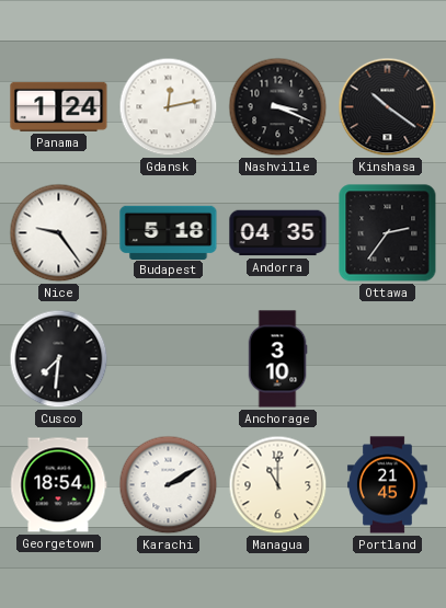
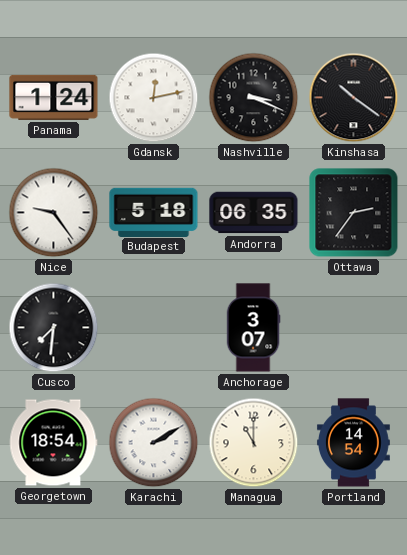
Andorra: 04:35 -> 06:35 (254, 213)
Anchorage: 3:10 -> 3:07 (253, 328)
Portland: 21:45 -> 14:54 (353, 443)
